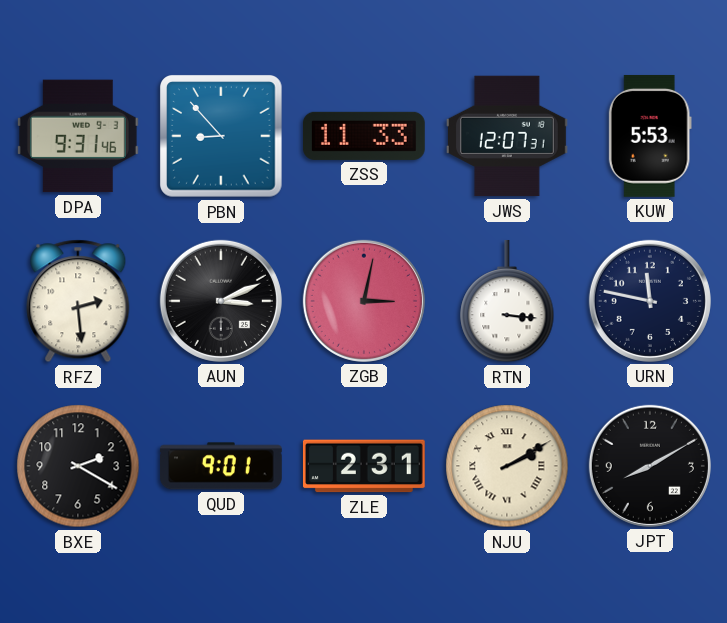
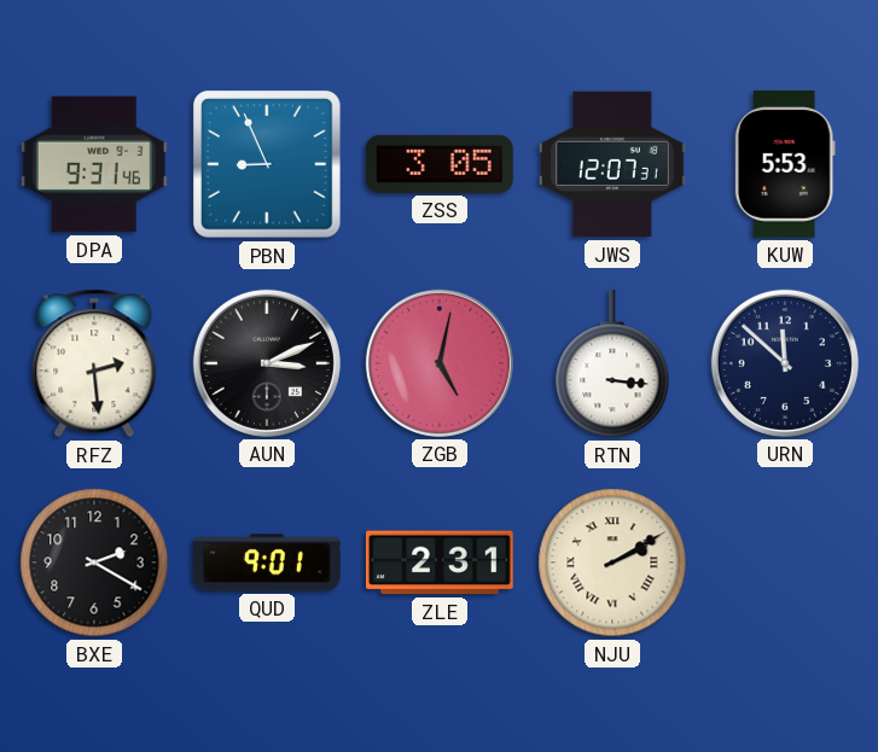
PBN: 8:53 -> 8:56 (268, 165)
ZSS: 11:33 -> 3:05 (440, 164)
ZGB: 3:02 -> 5:02 (440, 363)
URN: 11:47 -> 11:52 (785, 363)
JPT: 8:10 -> none (650, 466)
